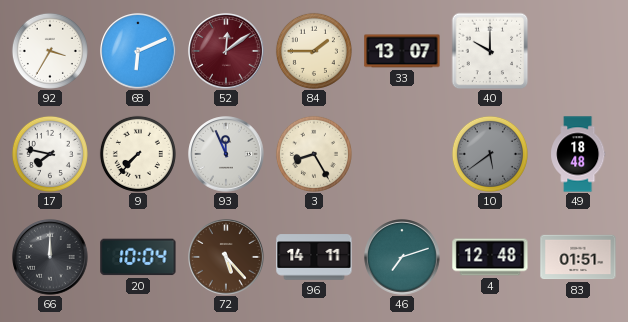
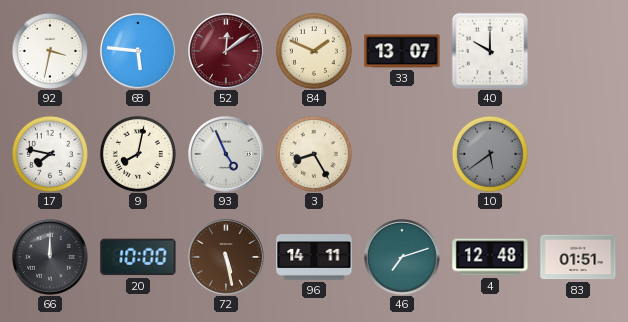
92: 3:35 -> 3:32 (50, 51)
68: 6:11 -> 5:46 (138, 51)
84: 1:45 -> 1:49 (314, 51)
9: 7:37 -> 8:02 (138, 154)
93: 11:56 -> 4:56 (226, 154)
49: 18:48 -> none (578, 154)
20: 10:04 -> 10:00 (138, 257)
72: 5:23 -> 5:28 (226, 257)
